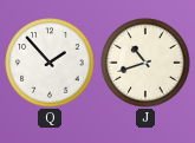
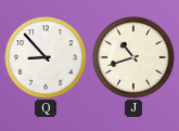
Q: 1:53 -> 8:53 (46, 57)
